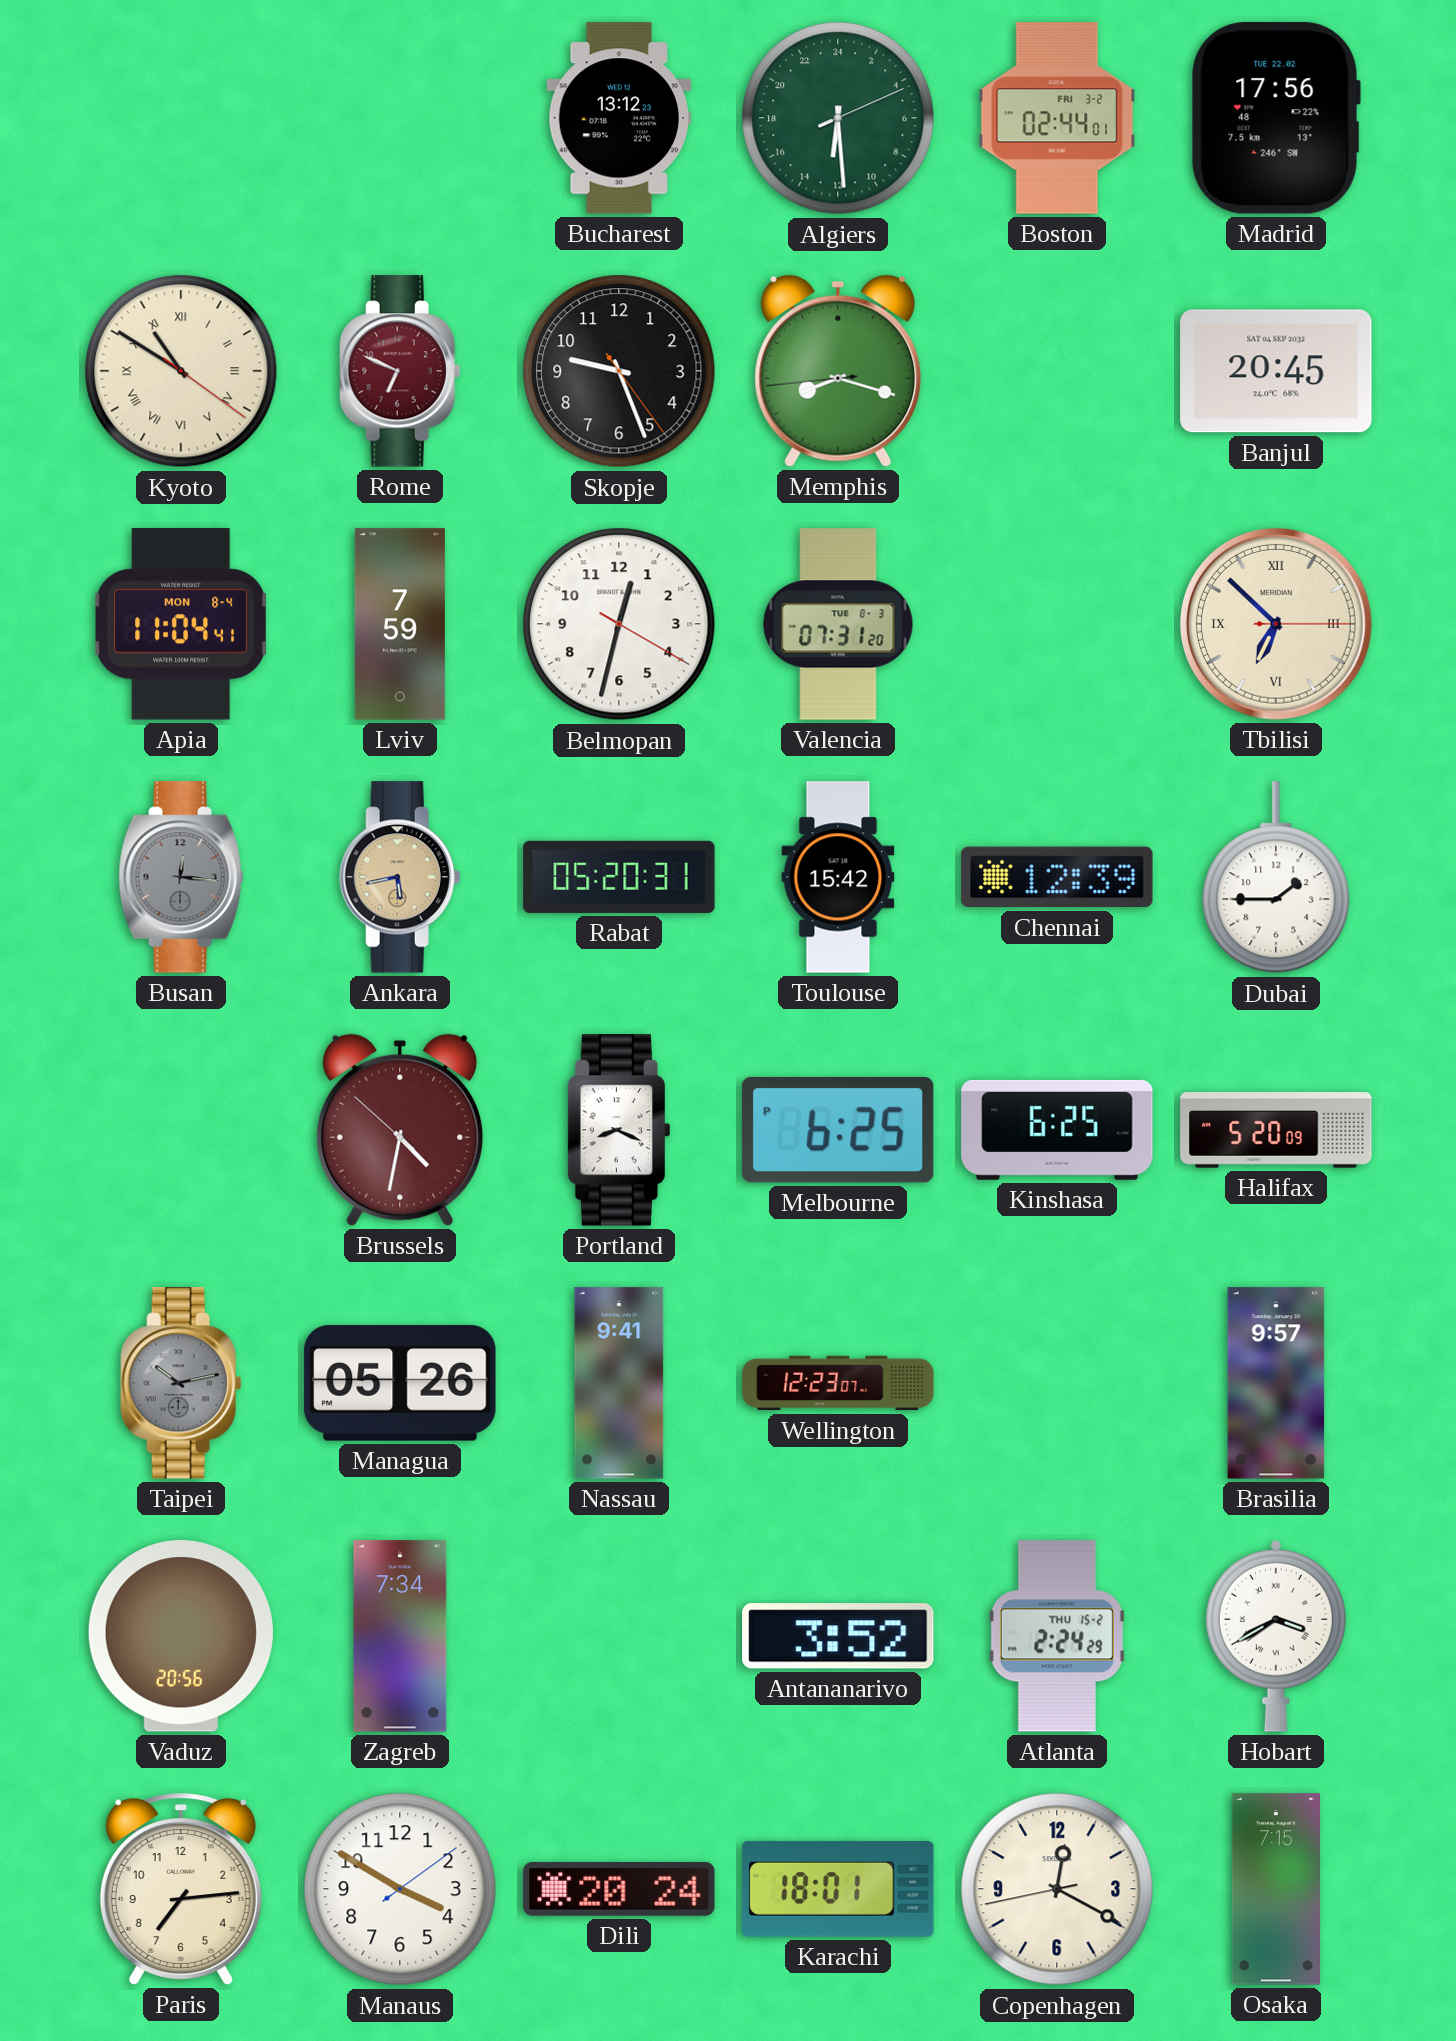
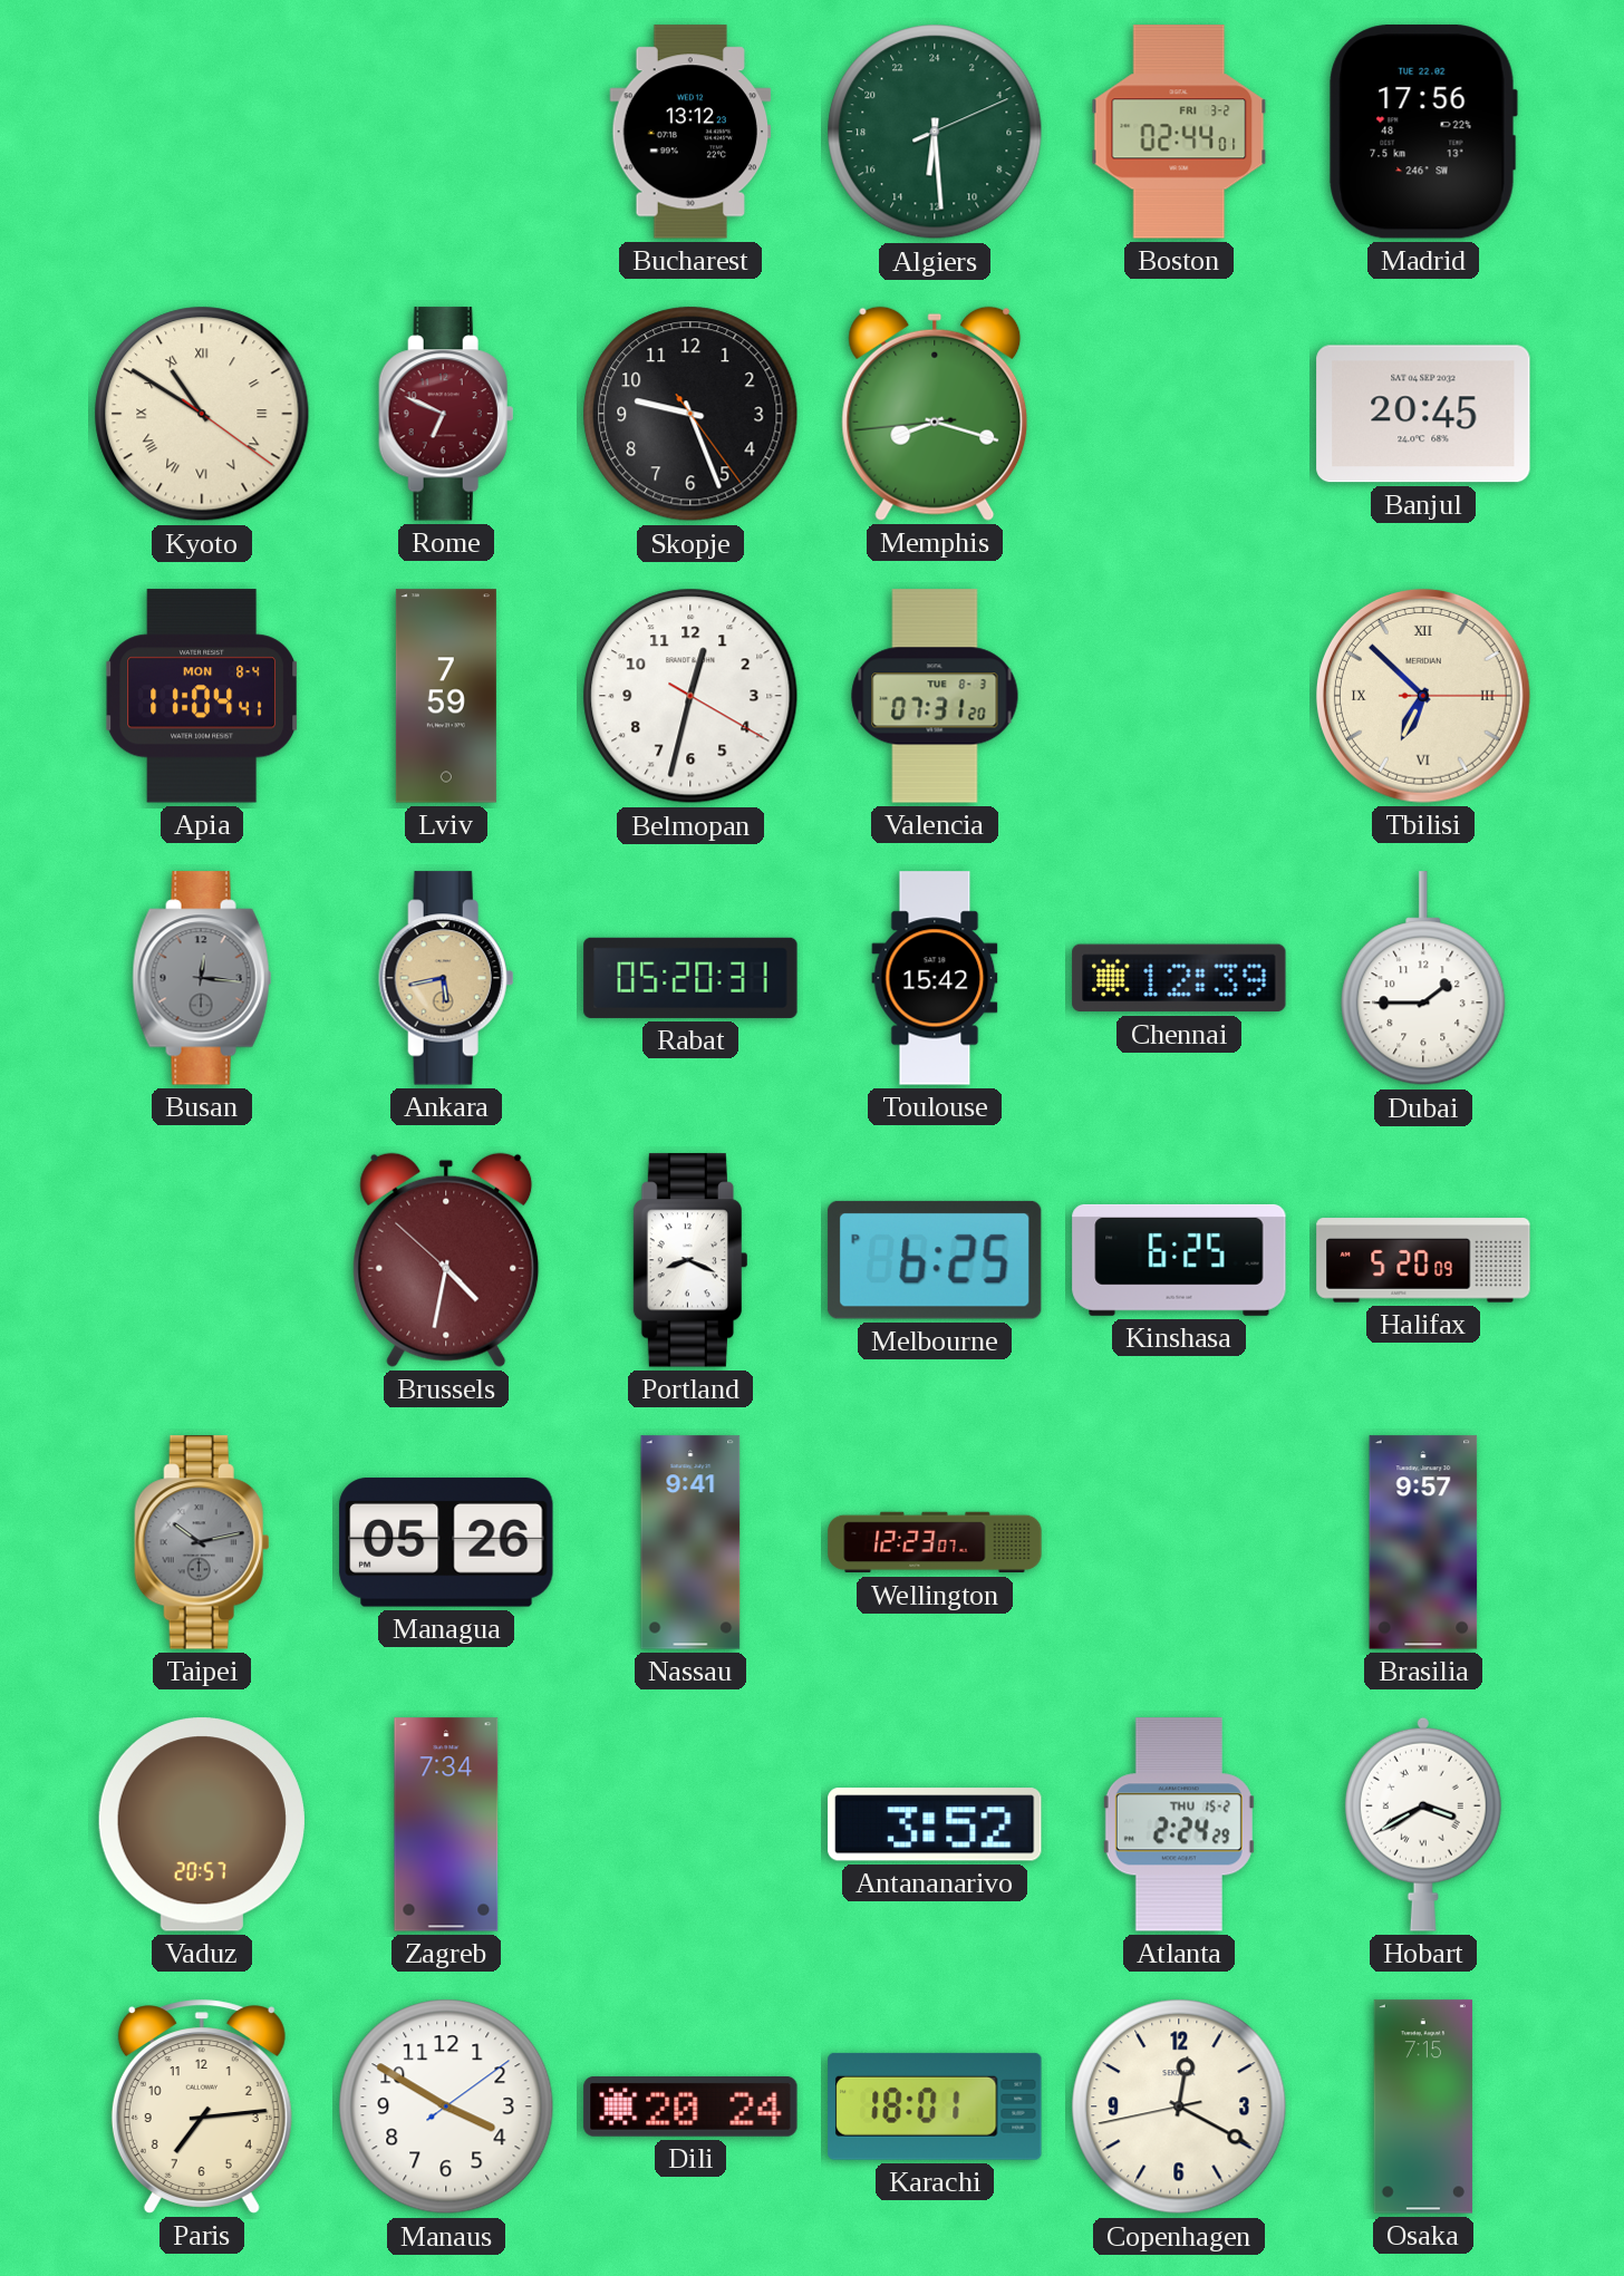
Vaduz: 20:56 -> 20:57 (202, 1824)
